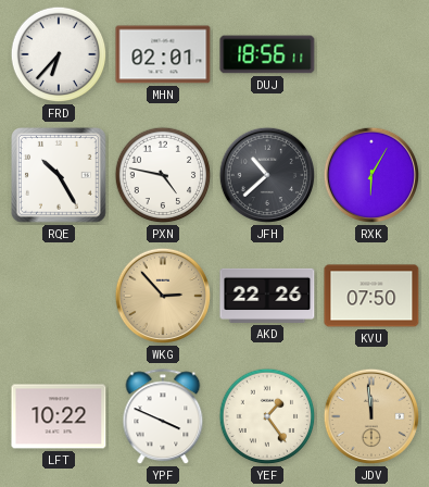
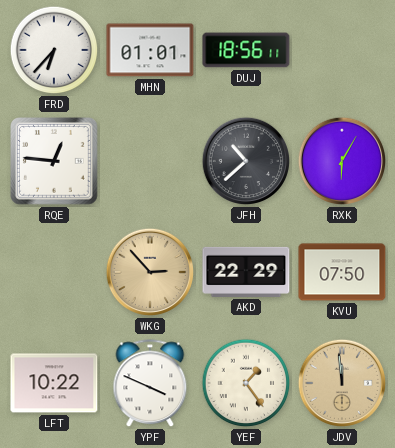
MHN: 02:01 -> 01:01 (150, 50)
RQE: 10:25 -> 12:46 (55, 162)
PXN: 4:47 -> none (163, 175)
AKD: 22:26 -> 22:29 (246, 272)
